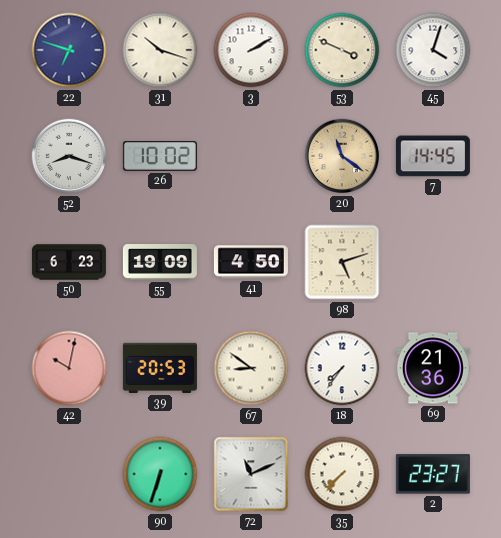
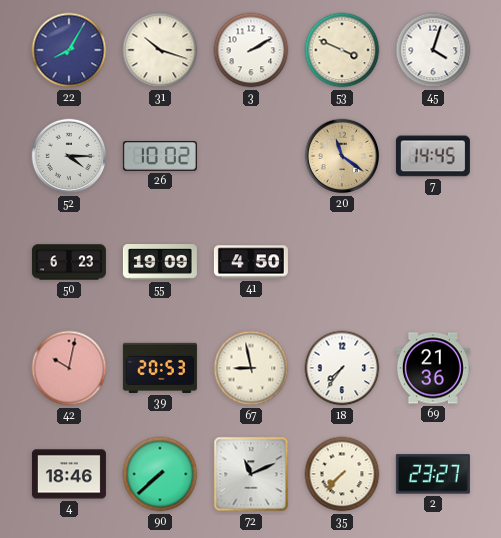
22: 6:48 -> 8:05 (69, 50)
52: 8:18 -> 4:15 (69, 156)
98: 5:12 -> none (342, 262)
67: 8:51 -> 8:58 (251, 368)
4: none -> 18:46 (69, 474)
90: 6:33 -> 7:38 (160, 474)
